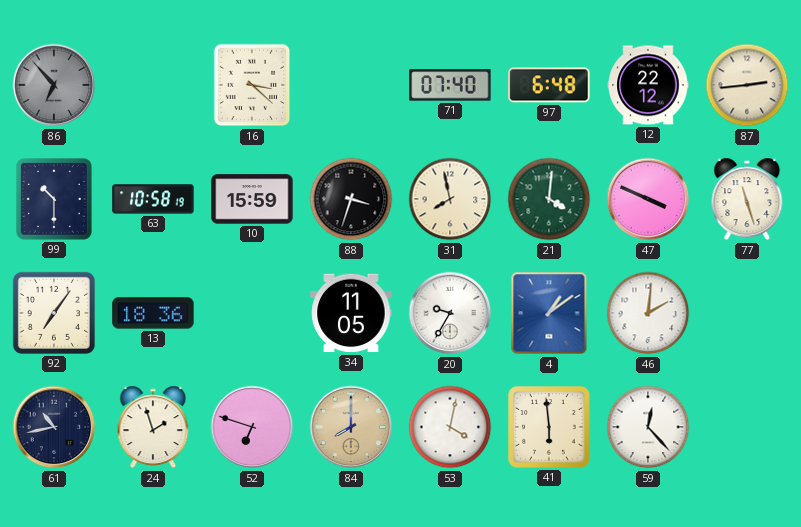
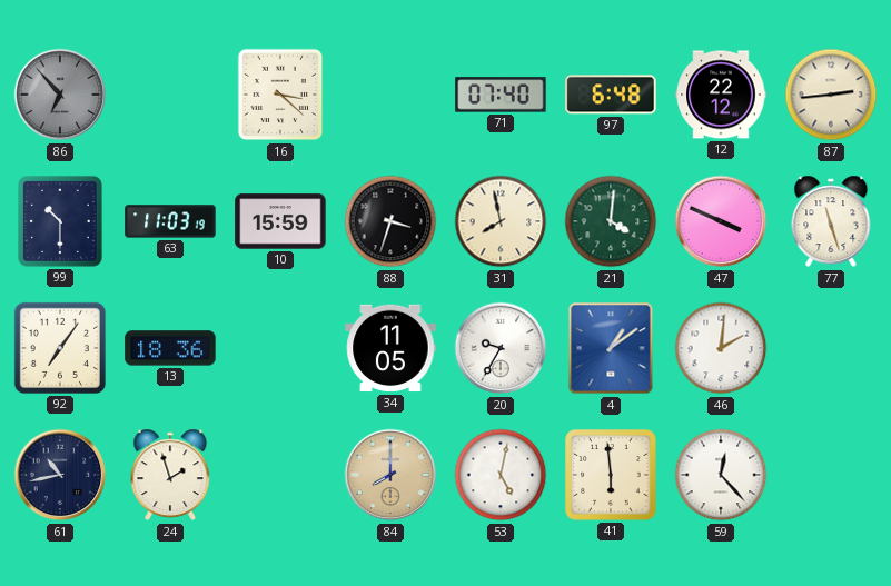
63: 10:58 -> 11:03 (170, 221)
52: 6:48 -> none (252, 427)
53: 4:02 -> 5:02 (501, 475)
